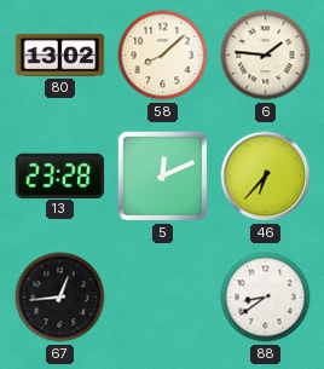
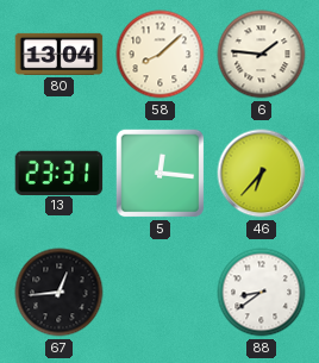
80: 13:02 -> 13:04 (60, 54)
13: 23:28 -> 23:31 (60, 173)
5: 12:11 -> 12:16 (161, 174)
